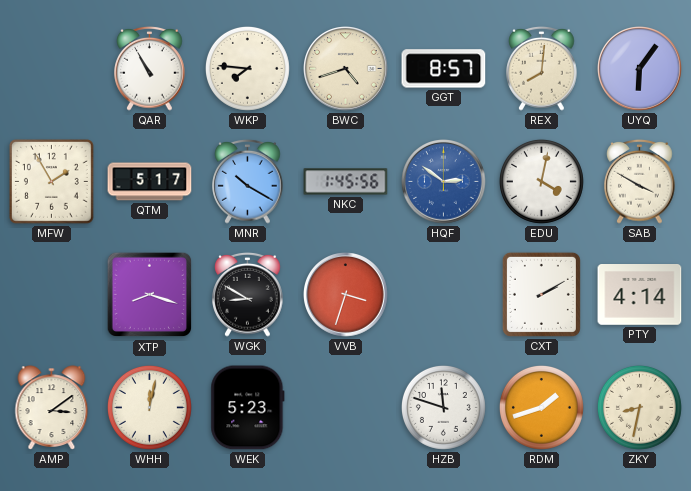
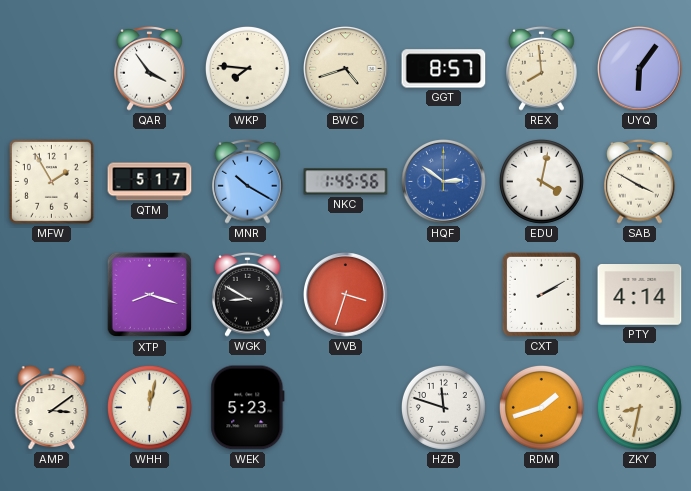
QAR: 10:55 -> 3:54 (150, 68)
REX: 8:01 -> 7:59 (542, 68)
